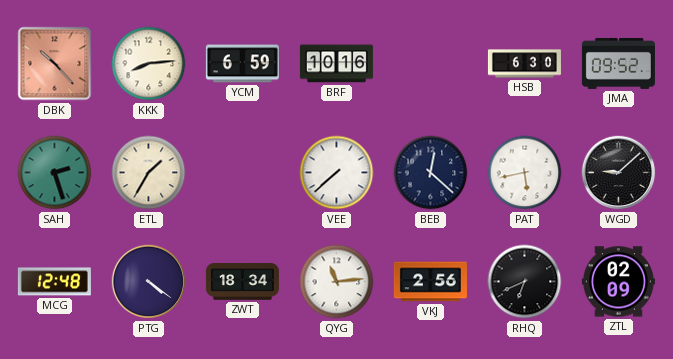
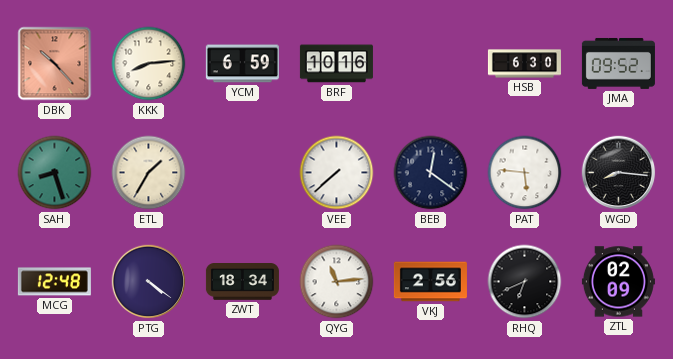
SAH: 2:27 -> 8:27 (55, 173)
BEB: 12:22 -> 12:21 (431, 173)
PAT: 5:43 -> 5:46 (525, 173)
WGD: 9:08 -> 8:16 (619, 173)
